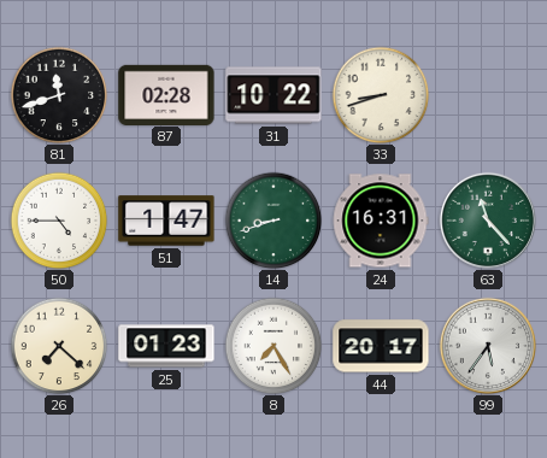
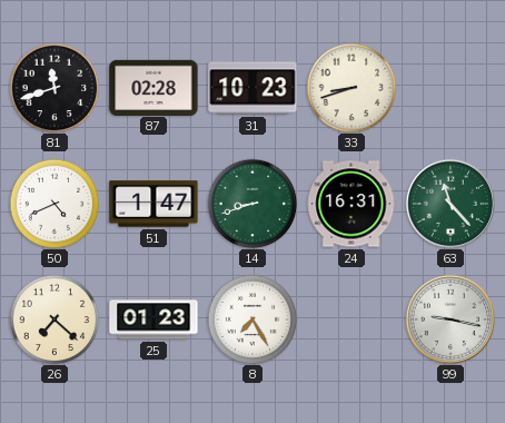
31: 10:22 -> 10:23 (253, 88)
50: 4:45 -> 4:41 (55, 204)
44: 20:17 -> none (381, 346)
99: 5:36 -> 9:17 (450, 319)
